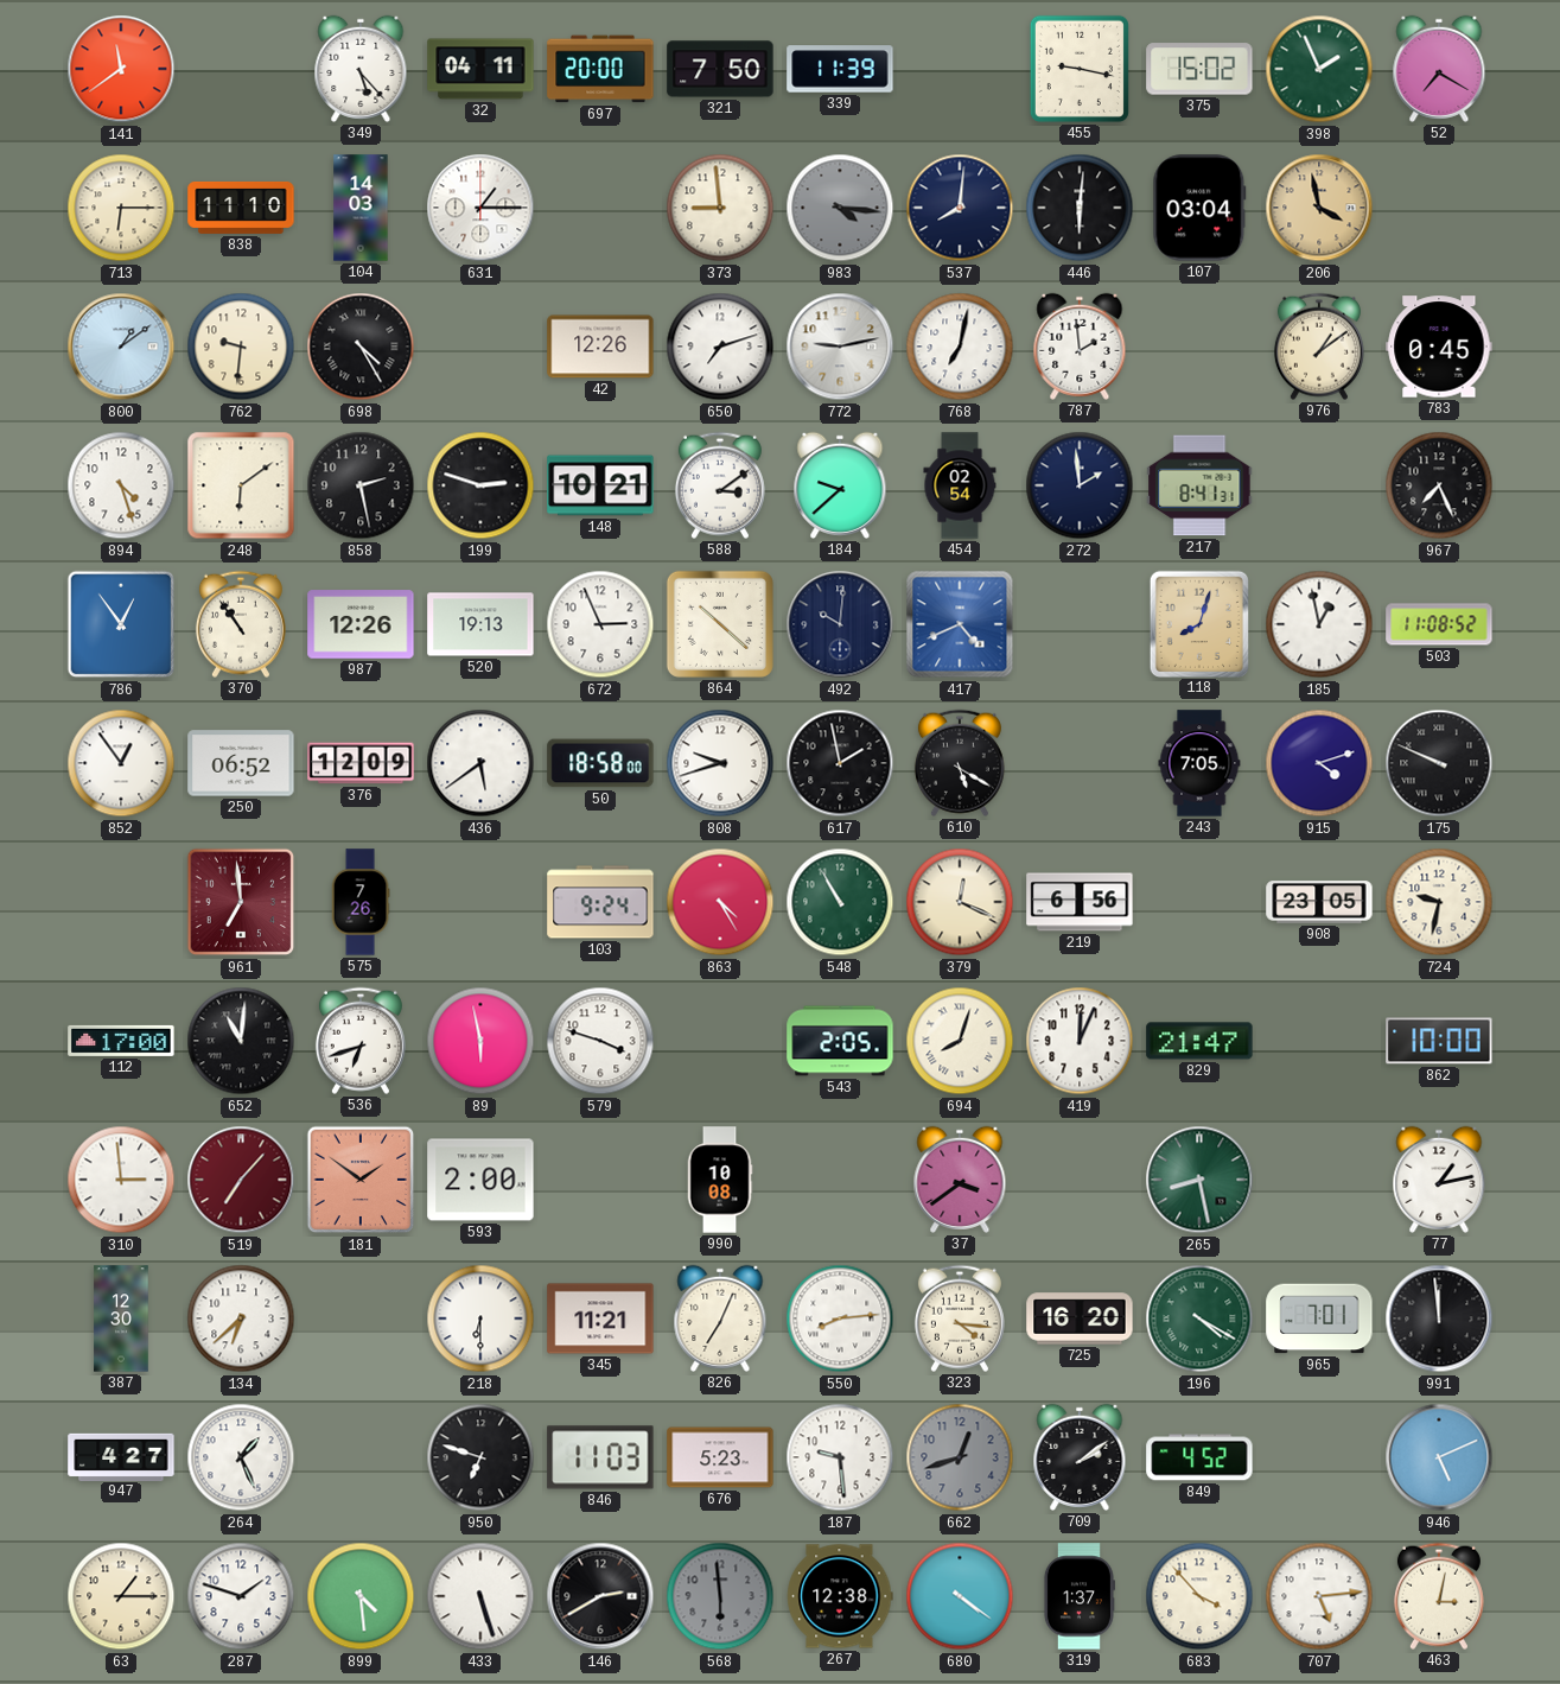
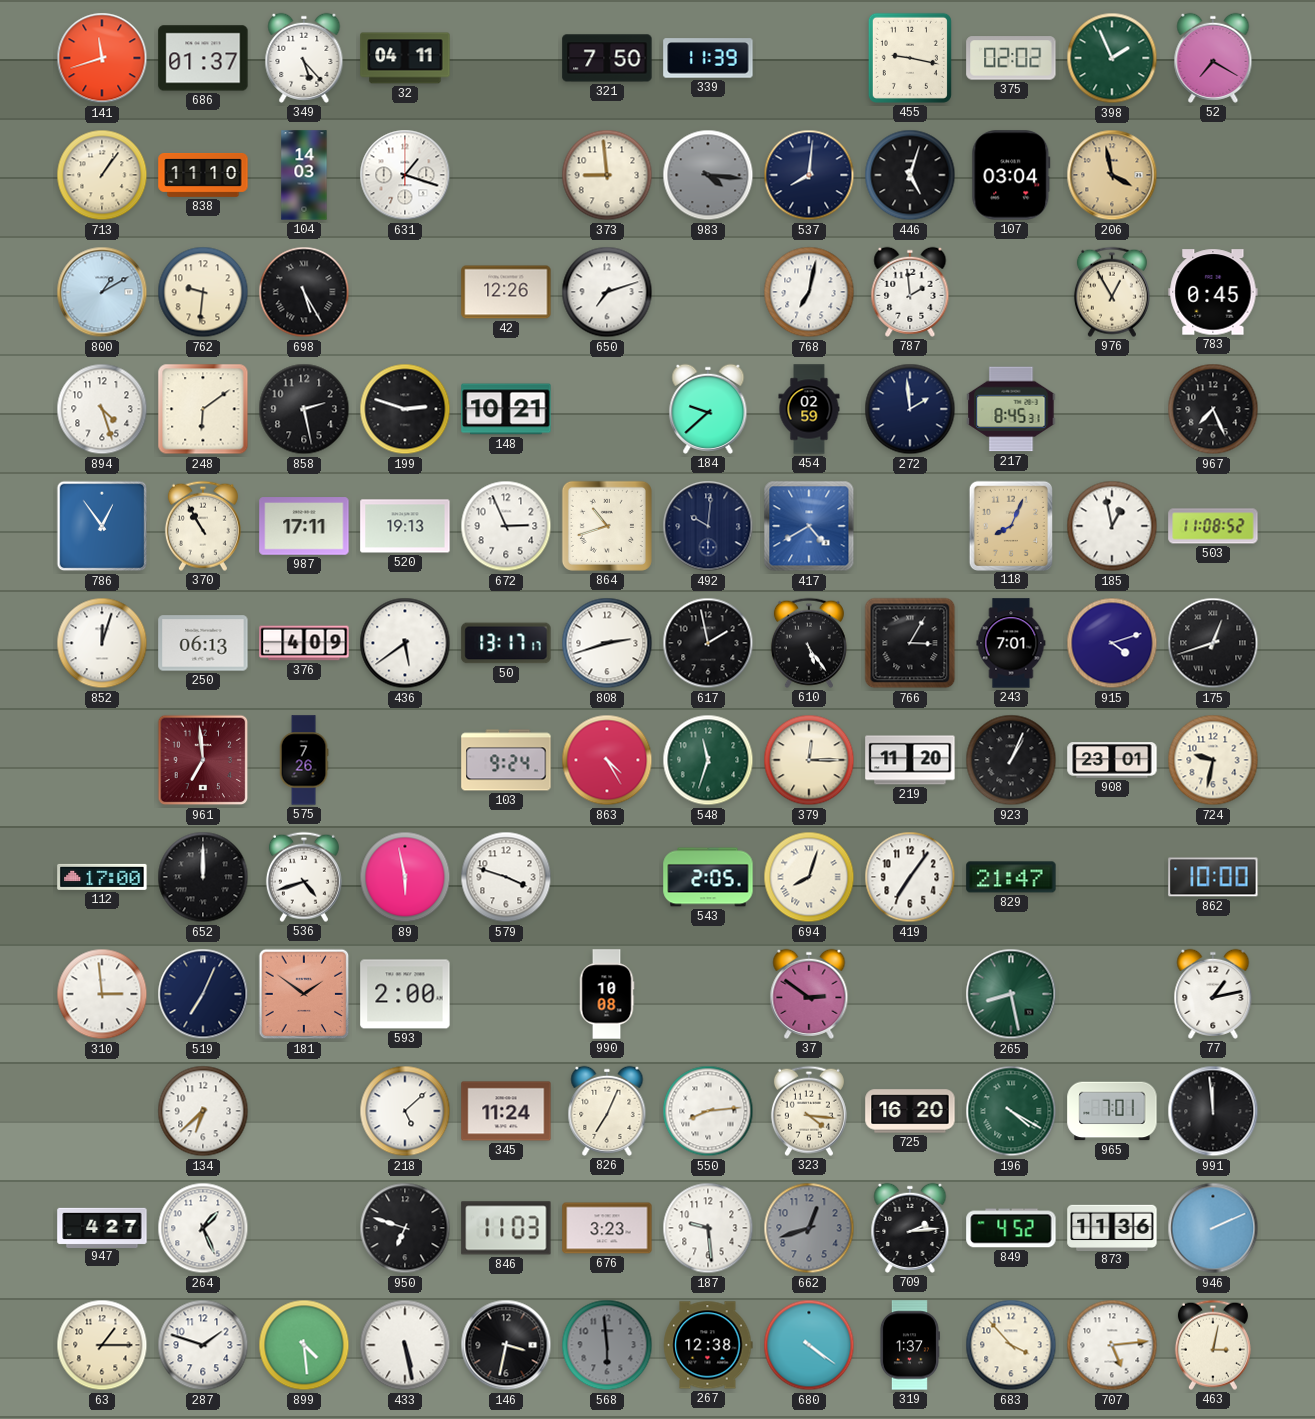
141: 11:39 -> 11:42 (102, 58)
686: none -> 01:37 (203, 58)
697: 20:00 -> none (600, 69)
375: 15:02 -> 02:02 (1011, 58)
713: 6:15 -> 1:06 (102, 175)
631: 1:15 -> 1:18 (405, 175)
446: 6:01 -> 5:03 (910, 175)
800: 1:09 -> 1:10 (102, 292)
698: 4:25 -> 5:25 (304, 292)
772: 9:13 -> none (840, 347)
976: 1:09 -> 12:55 (1112, 292)
588: 3:09 -> none (720, 485)
454: 02:54 -> 02:59 (809, 409)
217: 8:41 -> 8:45 (1011, 409)
370: 10:54 -> 10:55 (203, 526)
987: 12:26 -> 17:11 (304, 526)
864: 10:22 -> 10:42 (607, 526)
417: 4:41 -> 4:40 (809, 526)
118: 8:03 -> 8:04 (1010, 525)
852: 12:54 -> 12:03 (102, 643)
250: 06:52 -> 06:13 (203, 643)
376: 12:09 -> 4:09 (304, 643)
50: 18:58 -> 13:17 (506, 643)
808: 9:42 -> 2:42 (607, 643)
610: 5:20 -> 5:24 (809, 643)
766: none -> 3:05 (910, 643)
243: 7:05 -> 7:01 (1011, 643)
175: 9:49 -> 12:42 (1213, 643)
548: 10:55 -> 11:33 (708, 760)
379: 12:19 -> 12:15 (809, 760)
219: 6:56 -> 11:20 (910, 760)
923: none -> 1:04 (1011, 760)
908: 23:05 -> 23:01 (1112, 760)
652: 11:01 -> 12:00 (203, 877)
536: 6:42 -> 4:42 (304, 877)
419: 12:04 -> 7:06 (910, 877)
519: 7:07 -> 7:04 (203, 994)
519 dial: burgundy -> navy (203, 994)
37: 3:39 -> 2:51 (809, 994)
387: 12:30 -> none (121, 1318)
218: 6:30 -> 5:08 (405, 1111)
345: 11:21 -> 11:24 (506, 1111)
676: 5:23 -> 3:23 (607, 1228)
709: 2:09 -> 2:14 (910, 1228)
873: none -> 11:36 (1112, 1227)
946: 5:11 -> 2:11 (1213, 1228)
433: 5:27 -> 5:28 (405, 1345)
146: 2:40 -> 3:32 (506, 1345)
